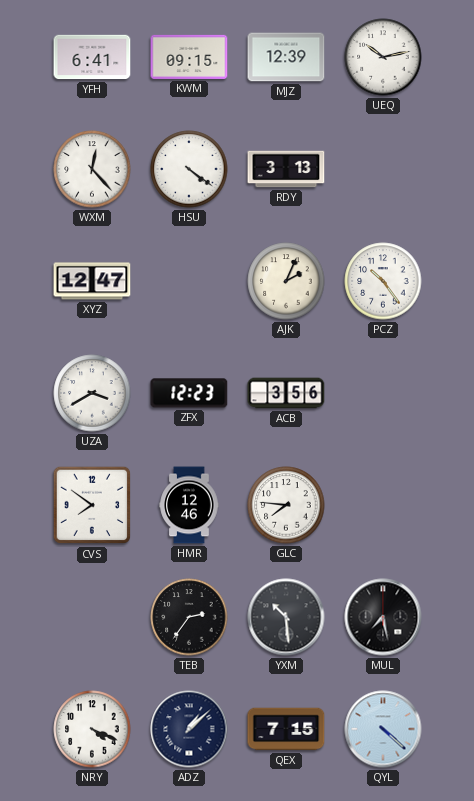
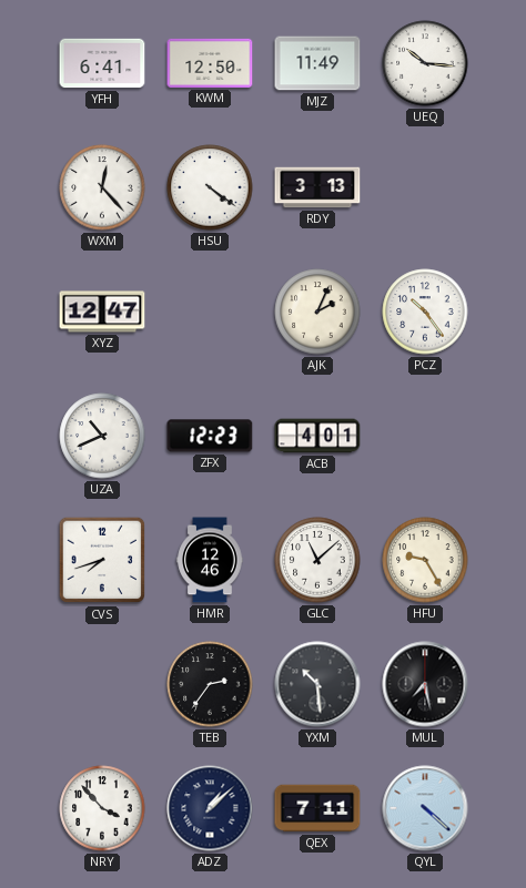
KWM: 09:15 -> 12:50 (210, 63)
MJZ: 12:39 -> 11:49 (317, 63)
UEQ: 10:13 -> 10:16 (425, 63)
UZA: 3:40 -> 10:41 (102, 436)
ACB: 3:56 -> 4:01 (317, 436)
CVS: 7:51 -> 7:42 (102, 560)
GLC: 7:46 -> 11:08 (317, 560)
HFU: none -> 9:25 (425, 560)
NRY: 4:19 -> 3:53 (102, 808)
QEX: 7:15 -> 7:11 (317, 808)
